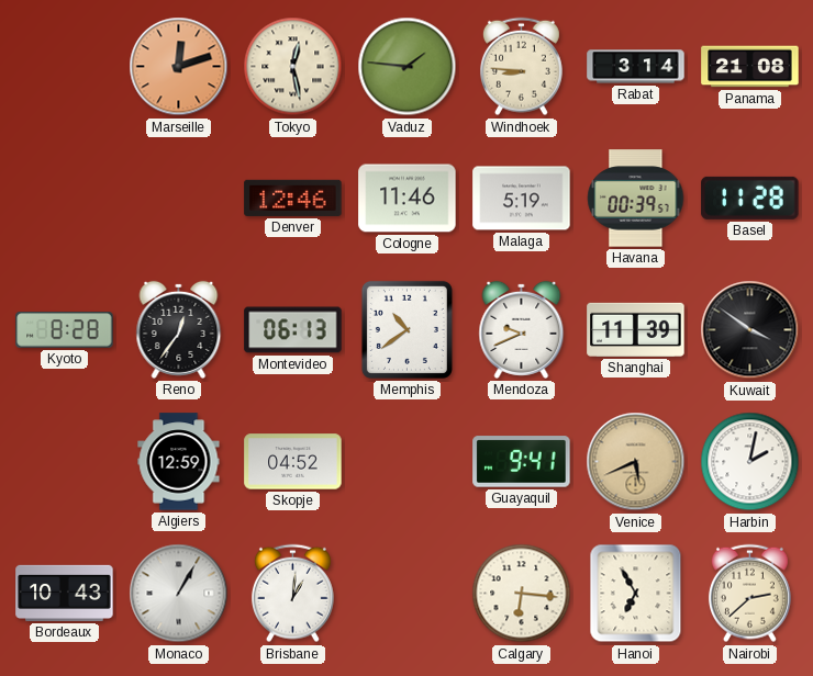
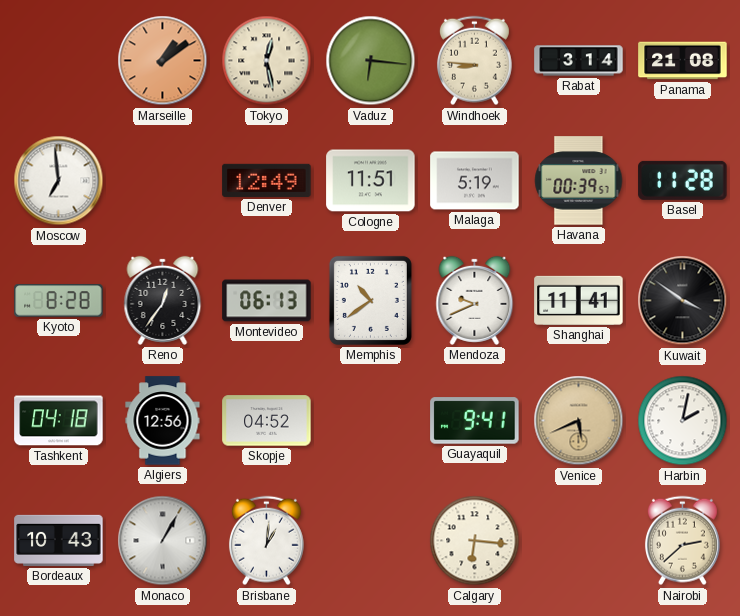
Marseille: 12:12 -> 1:09 (163, 61)
Vaduz: 1:46 -> 6:16 (371, 61)
Moscow: none -> 6:59 (59, 181)
Denver: 12:46 -> 12:49 (267, 180)
Cologne: 11:46 -> 11:51 (371, 181)
Shanghai: 11:39 -> 11:41 (579, 300)
Tashkent: none -> 04:18 (59, 421)
Algiers: 12:59 -> 12:56 (163, 421)
Hanoi: 6:55 -> none (636, 594)
